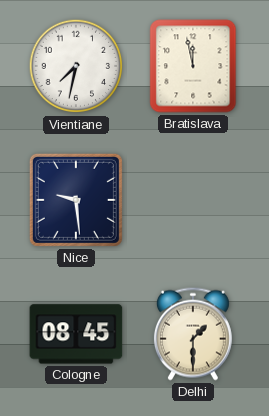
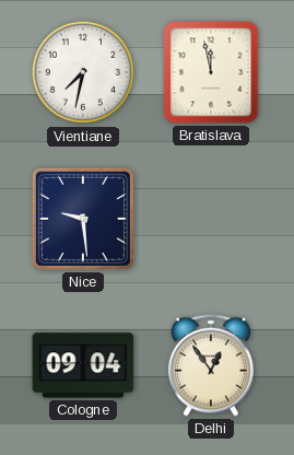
Cologne: 08:45 -> 09:04 (83, 365)
Delhi: 1:30 -> 12:54 (211, 365)
